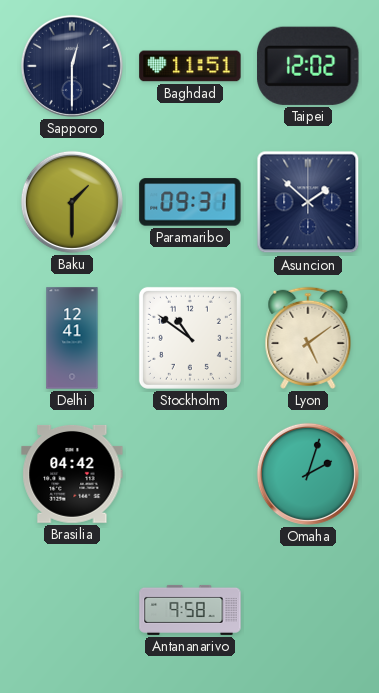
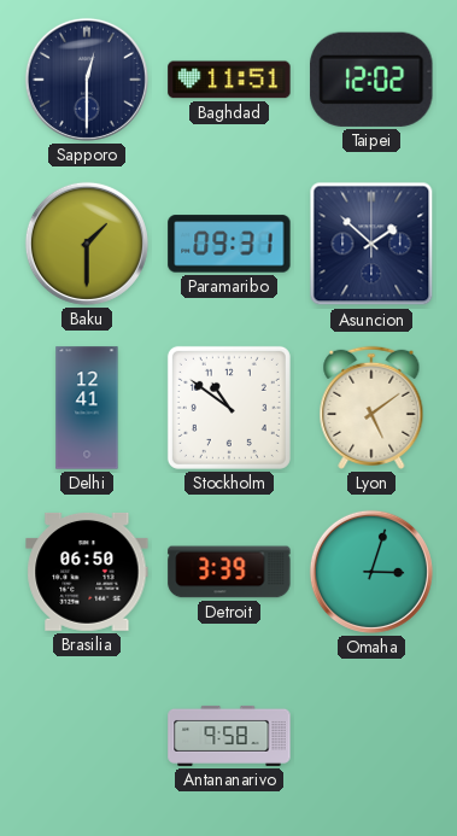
Brasilia: 04:42 -> 06:50 (87, 572)
Detroit: none -> 3:39 (229, 572)
Omaha: 2:03 -> 3:03 (371, 572)
